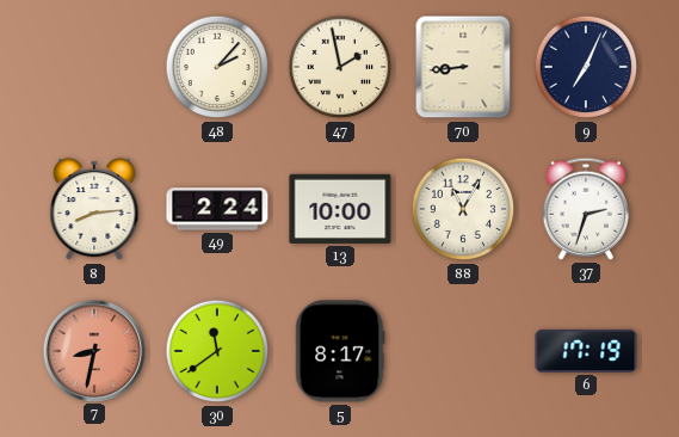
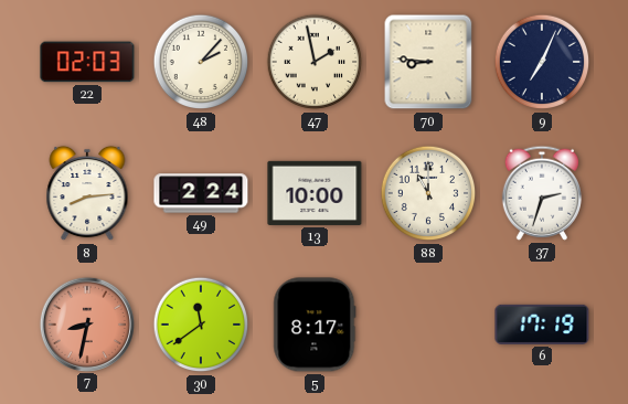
22: none -> 02:03 (87, 62)
70: 8:44 -> 8:46 (428, 62)
88: 11:05 -> 11:00 (428, 193)
